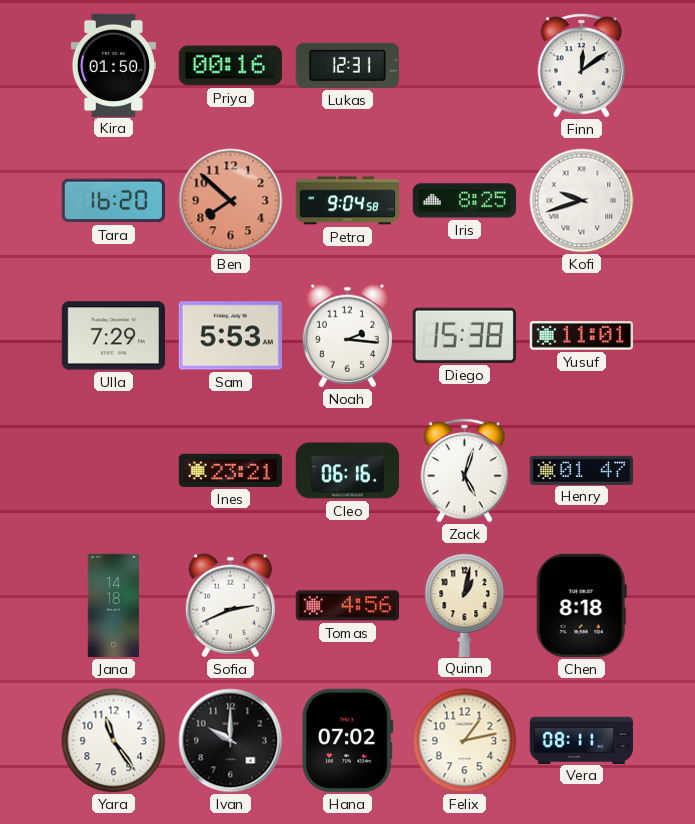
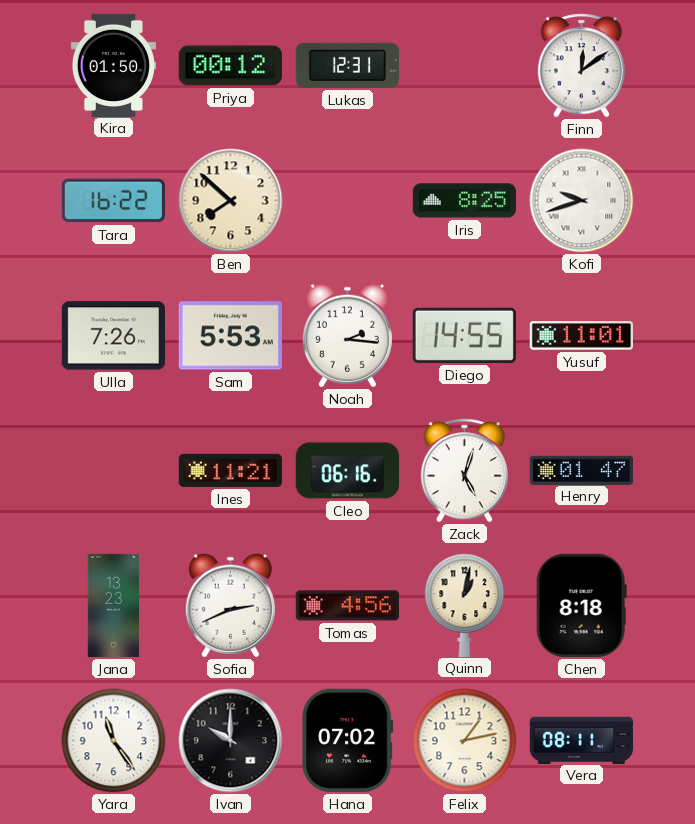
Priya: 00:16 -> 00:12 (230, 66)
Tara: 16:20 -> 16:22 (113, 201)
Ben dial: salmon -> cream (231, 201)
Petra: 9:04 -> none (348, 201)
Ulla: 7:29 -> 7:26 (113, 336)
Diego: 15:38 -> 14:55 (464, 335)
Ines: 23:21 -> 11:21 (230, 470)
Jana: 14:18 -> 13:23 (113, 606)
